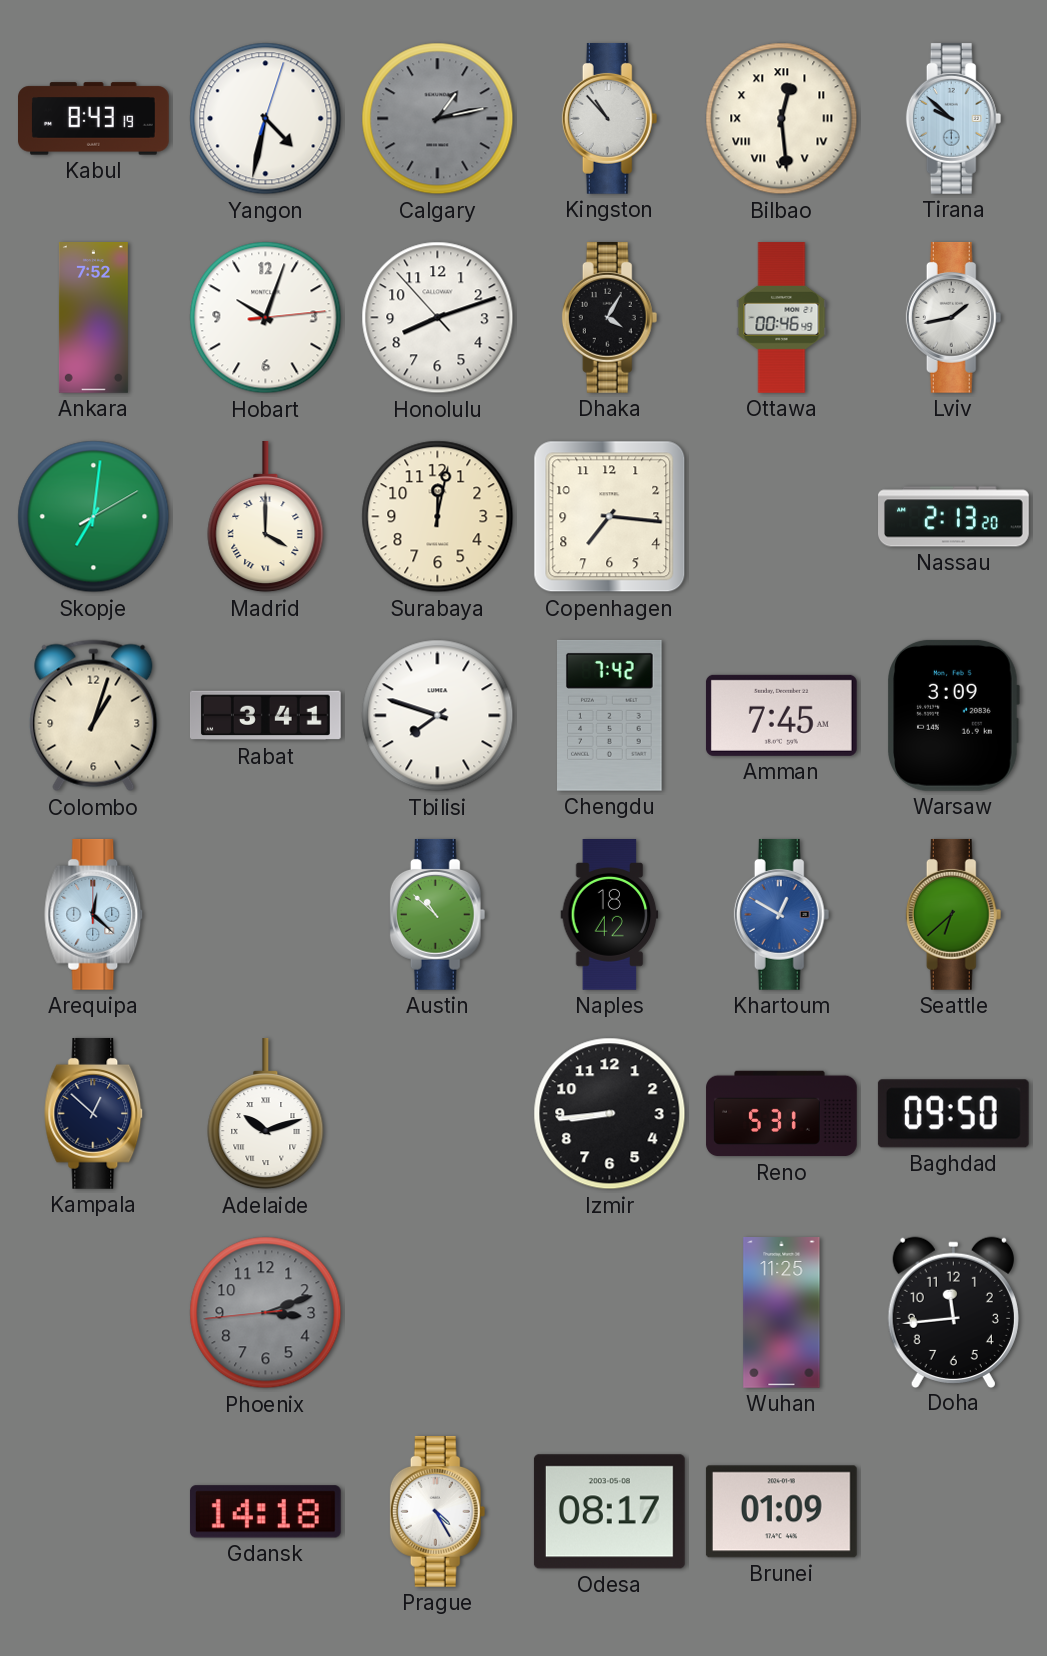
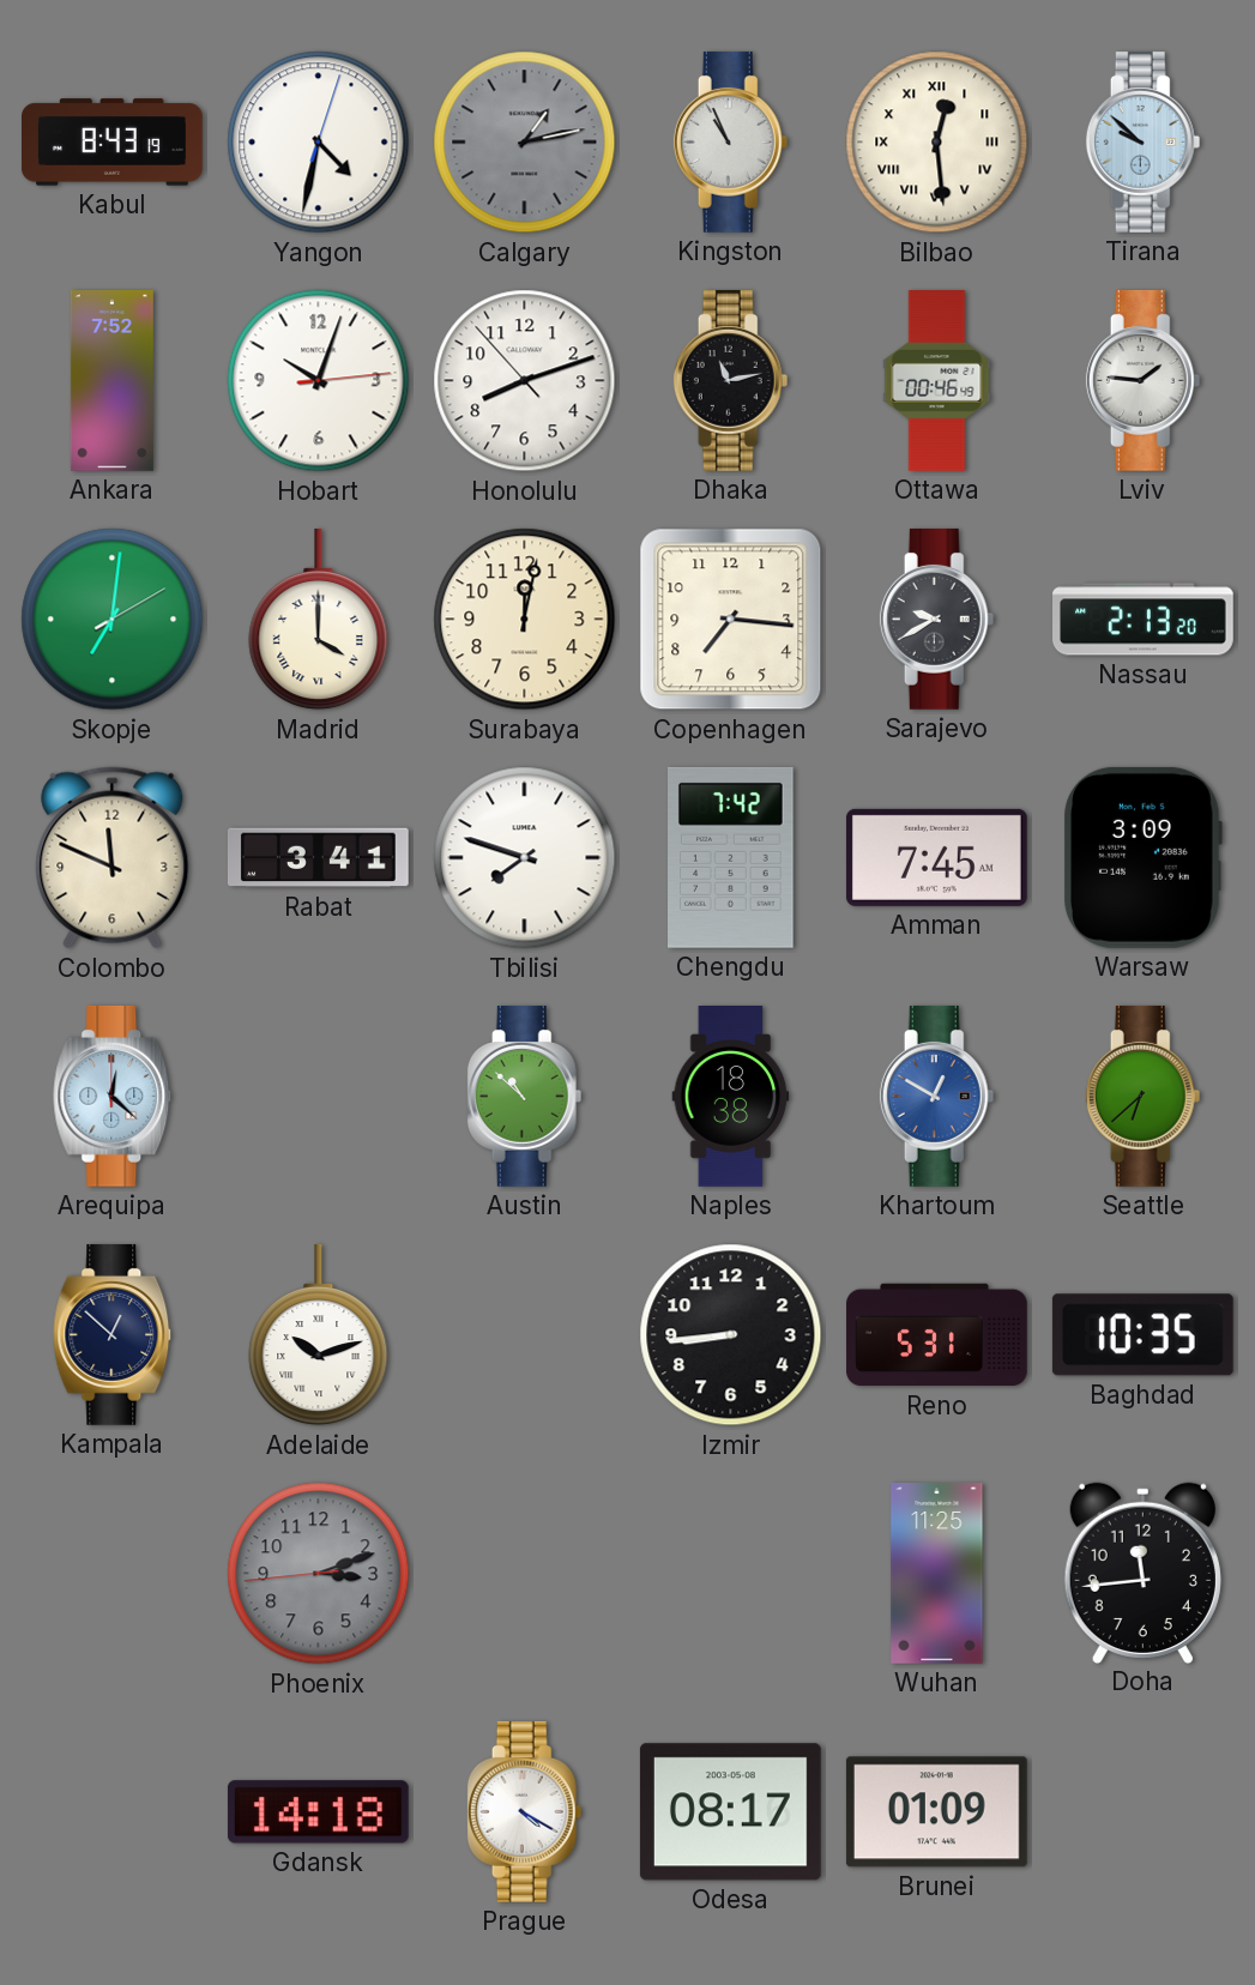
Kingston: 10:53 -> 10:56 (731, 141)
Dhaka: 4:05 -> 11:13 (731, 380)
Lviv: 1:43 -> 1:46 (1144, 380)
Sarajevo: none -> 9:40 (937, 619)
Colombo: 1:03 -> 11:49 (113, 858)
Naples: 18:42 -> 18:38 (731, 1097)
Baghdad: 09:50 -> 10:35 (1142, 1335)
Prague: 4:25 -> 4:20 (525, 1811)
